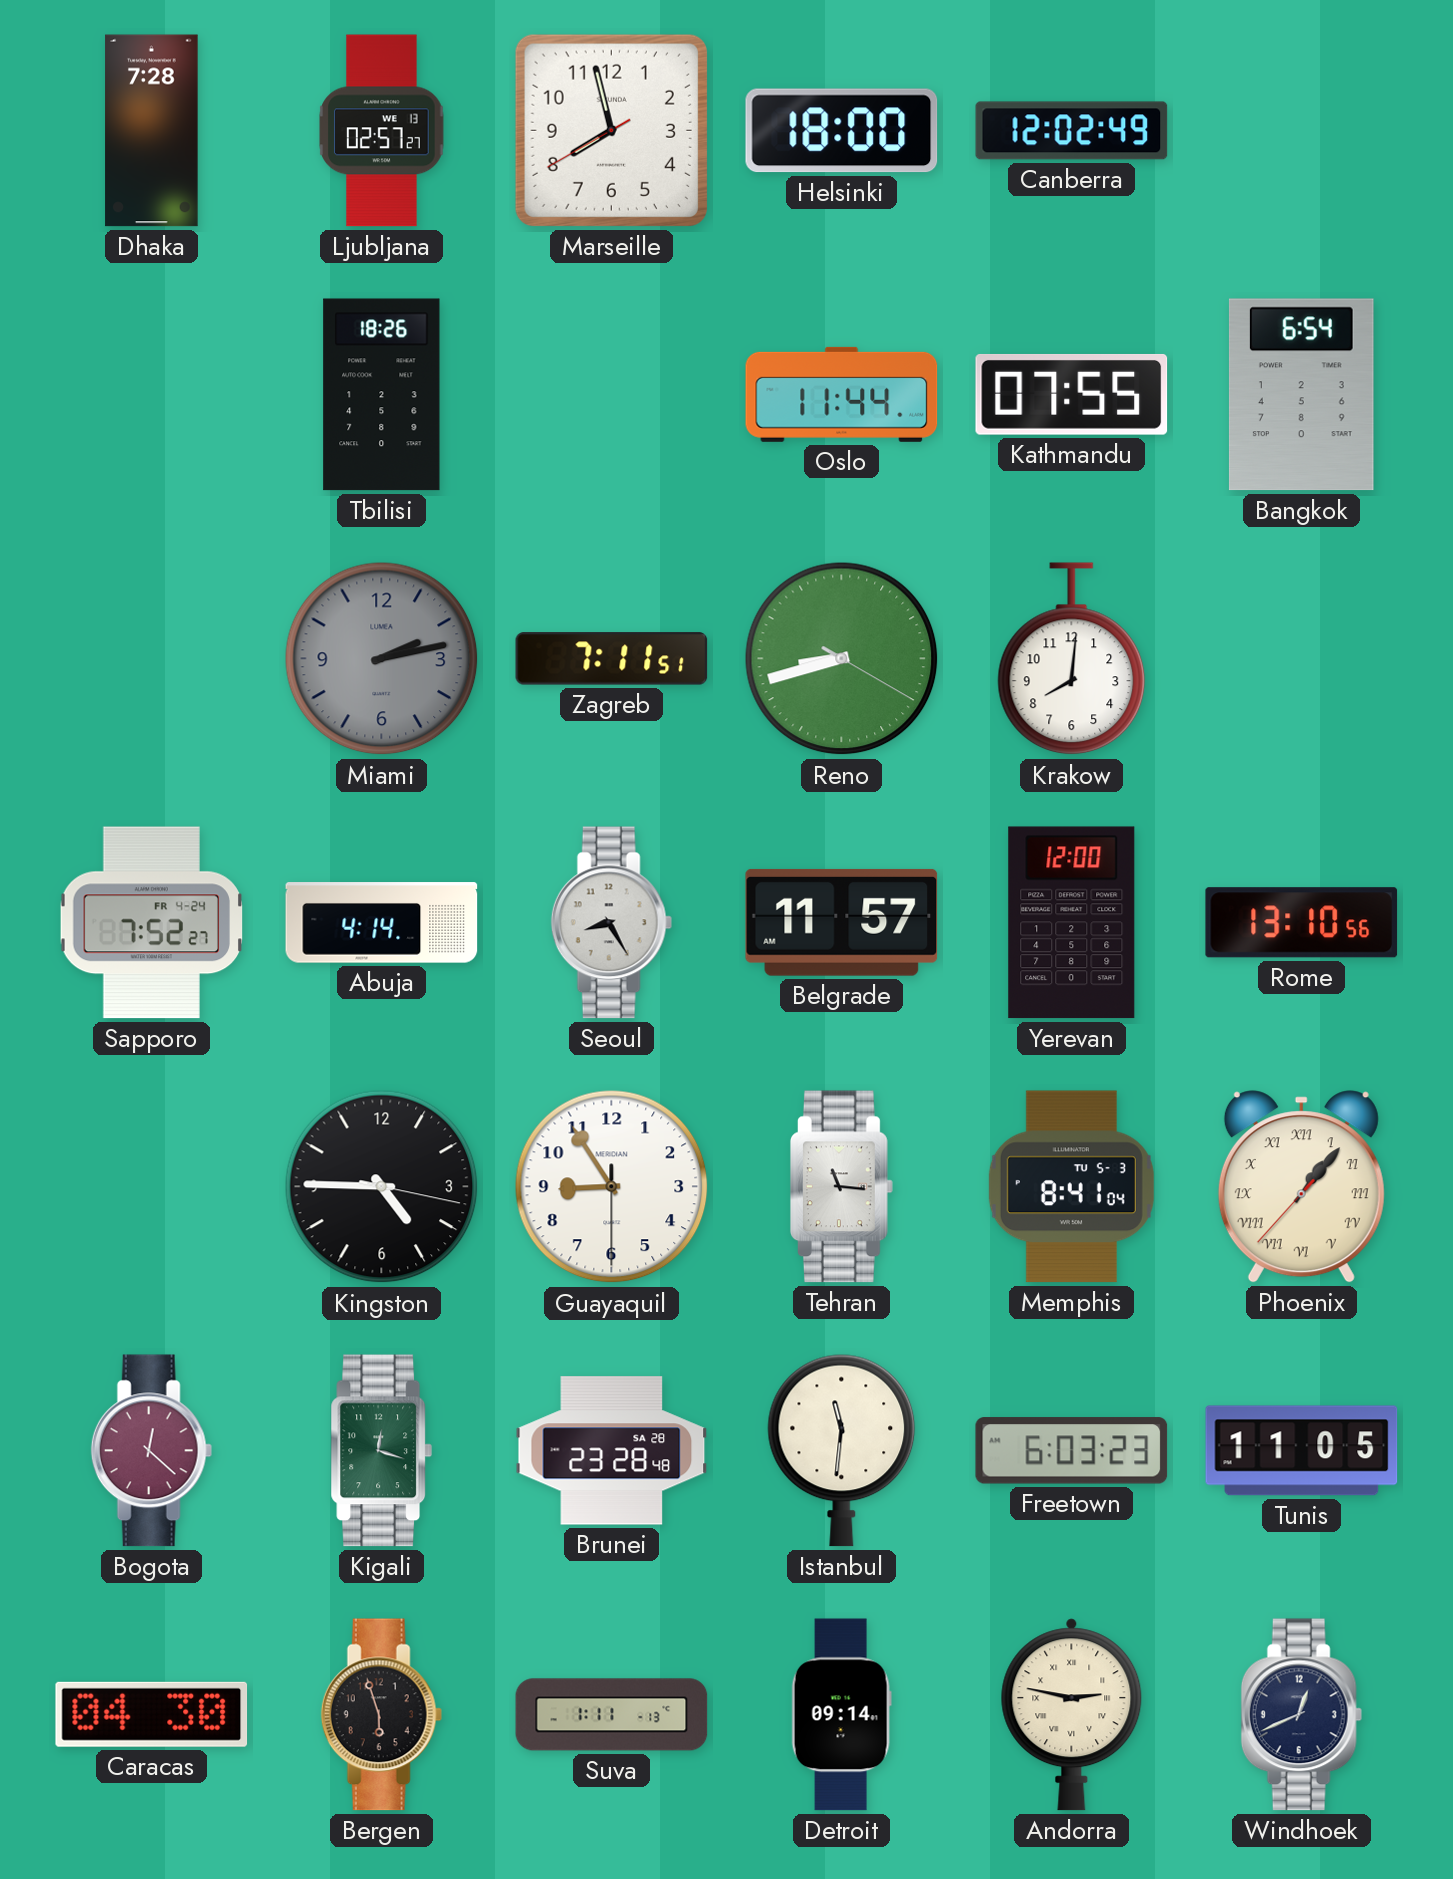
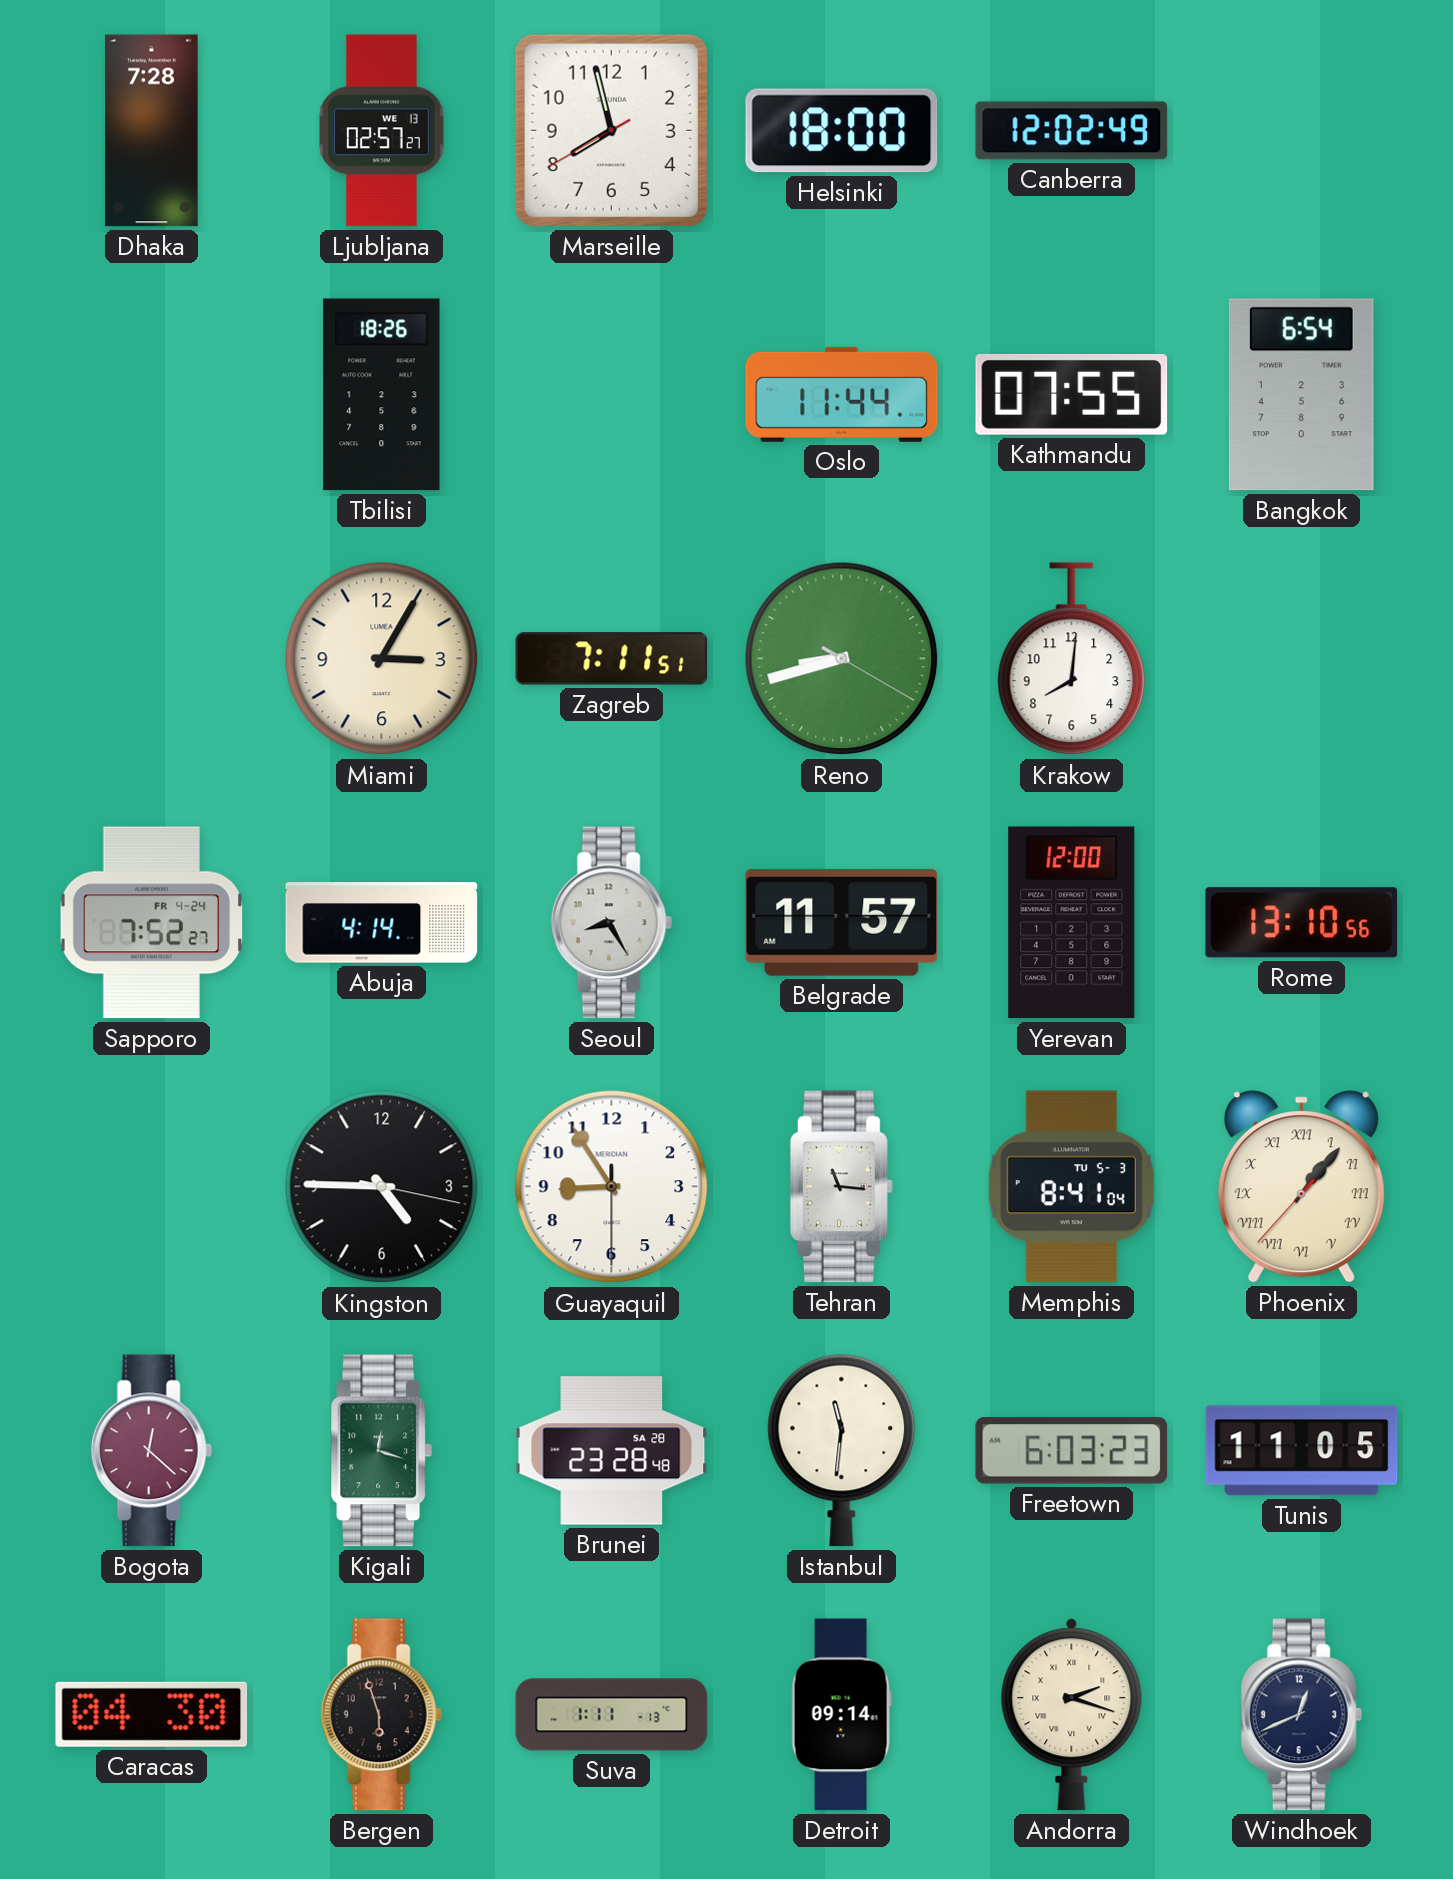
Miami: 2:13 -> 3:05 (382, 659)
Miami dial: grey -> cream (382, 659)
Andorra: 2:47 -> 2:18 (1072, 1715)
